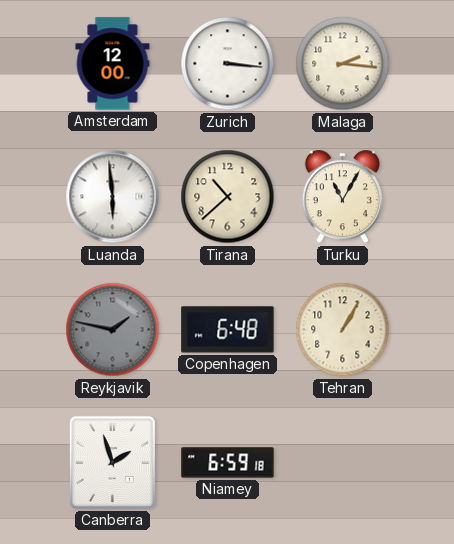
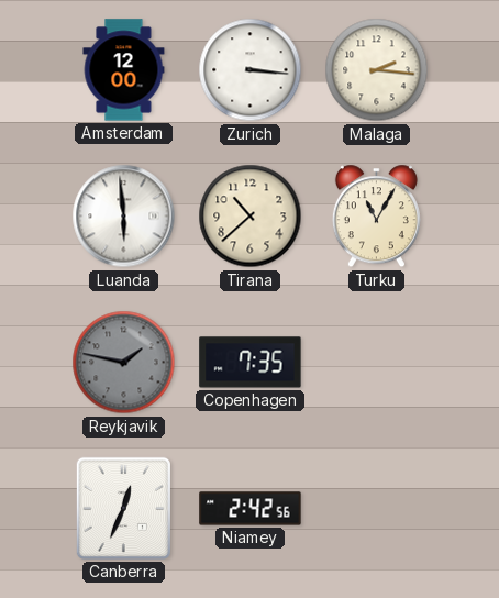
Copenhagen: 6:48 -> 7:35 (251, 363)
Tehran: 1:05 -> none (343, 330)
Canberra: 1:57 -> 12:34 (123, 508)
Niamey: 6:59 -> 2:42 (251, 509)
